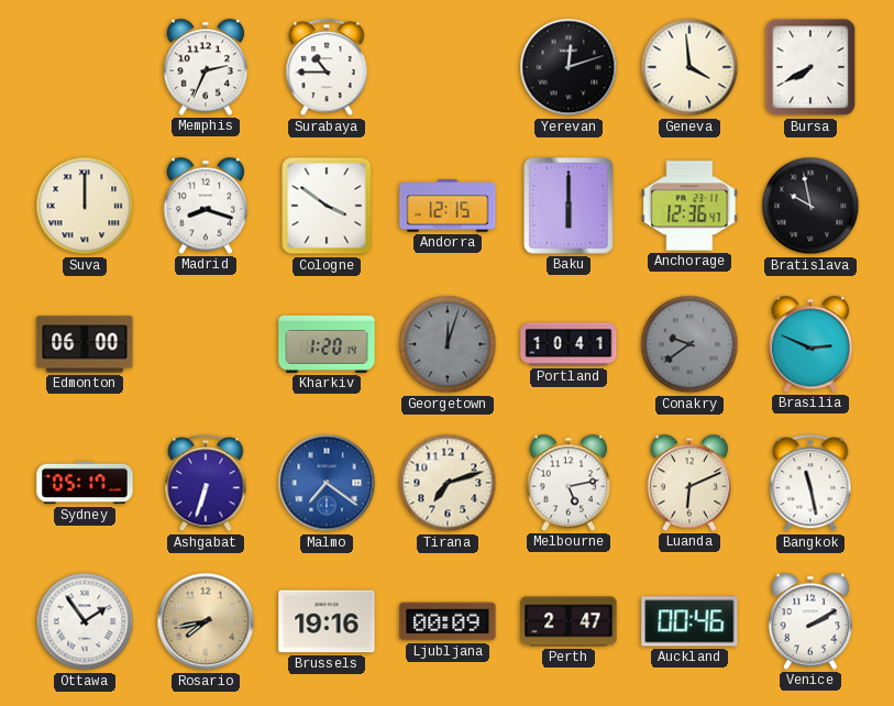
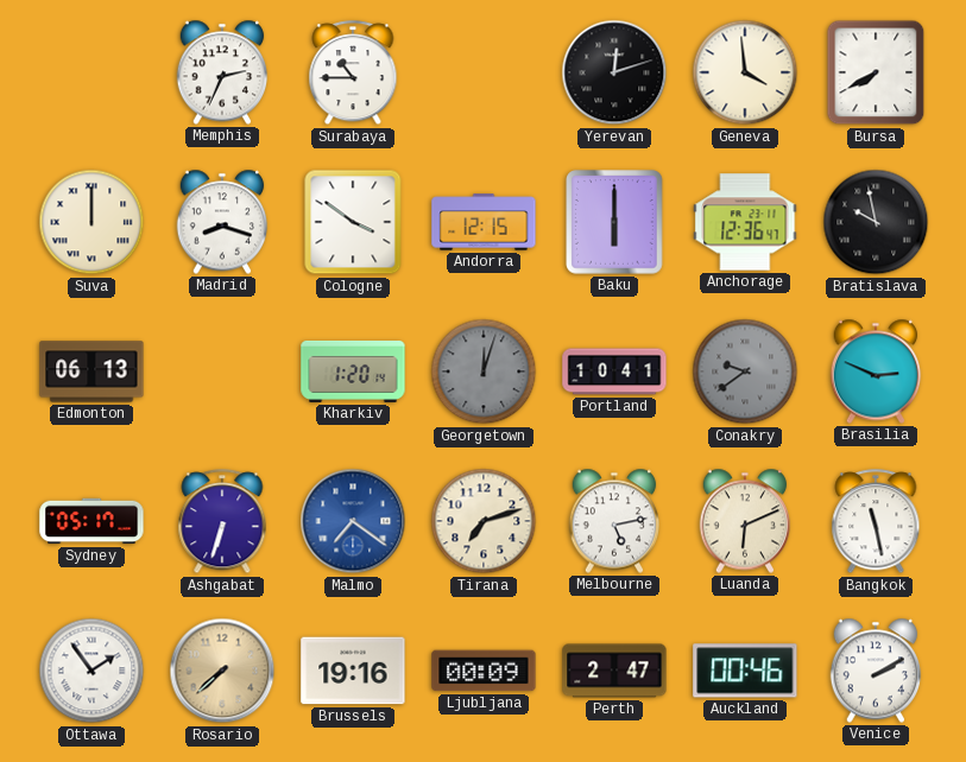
Edmonton: 06:00 -> 06:13 (91, 372)
Rosario: 7:43 -> 7:38 (222, 671)
